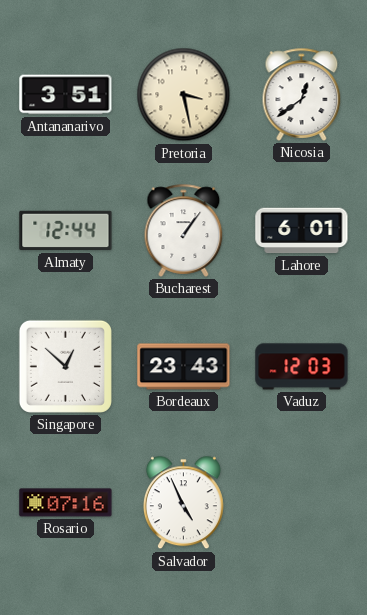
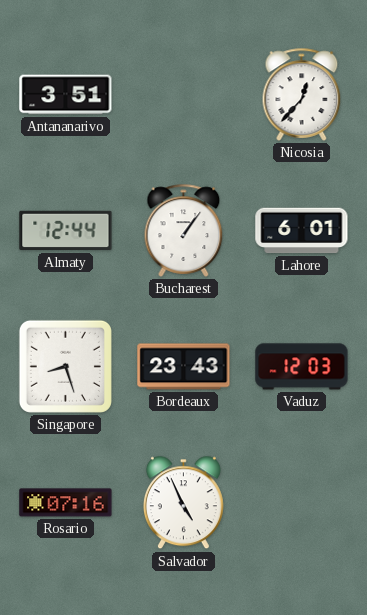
Pretoria: 3:28 -> none (184, 95)
Nicosia: 12:39 -> 12:37 (302, 94)
Singapore: 12:52 -> 8:27 (65, 366)
